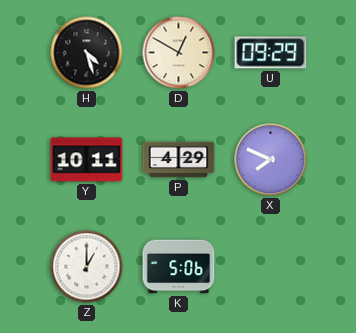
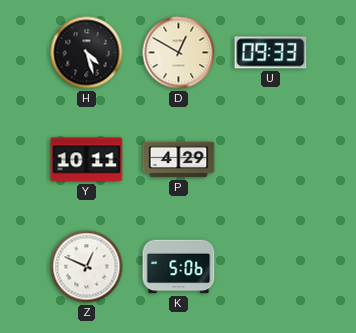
U: 09:29 -> 09:33 (271, 53)
X: 7:49 -> none (271, 160)
Z: 1:00 -> 12:49 (87, 267)
